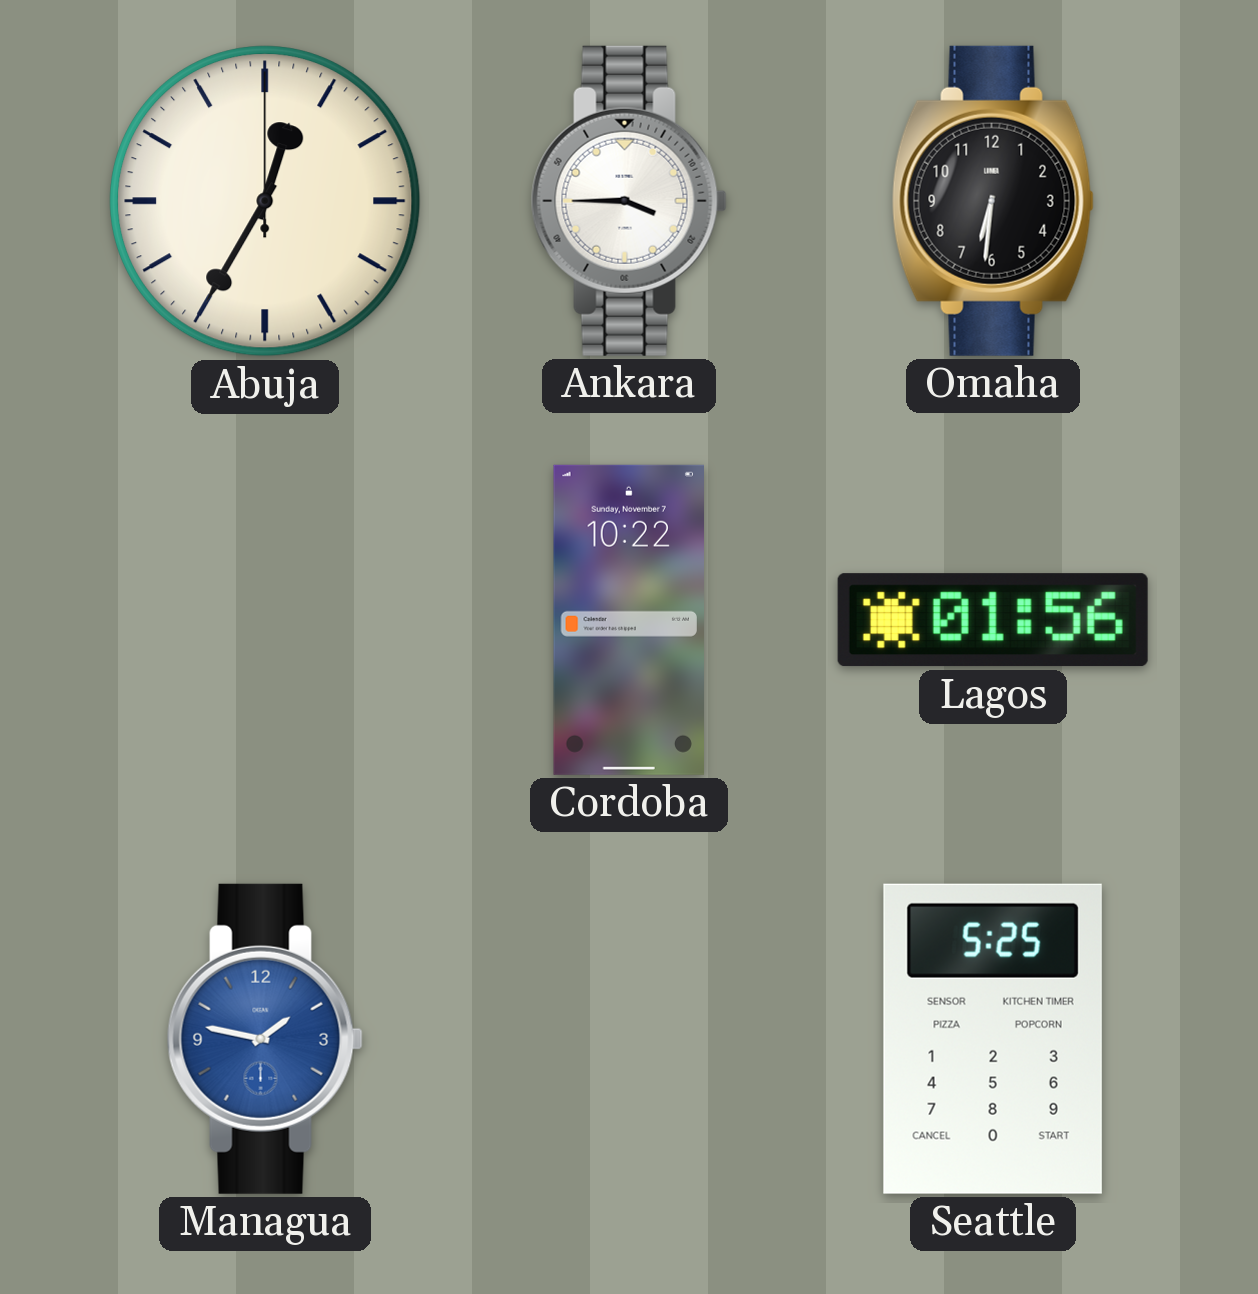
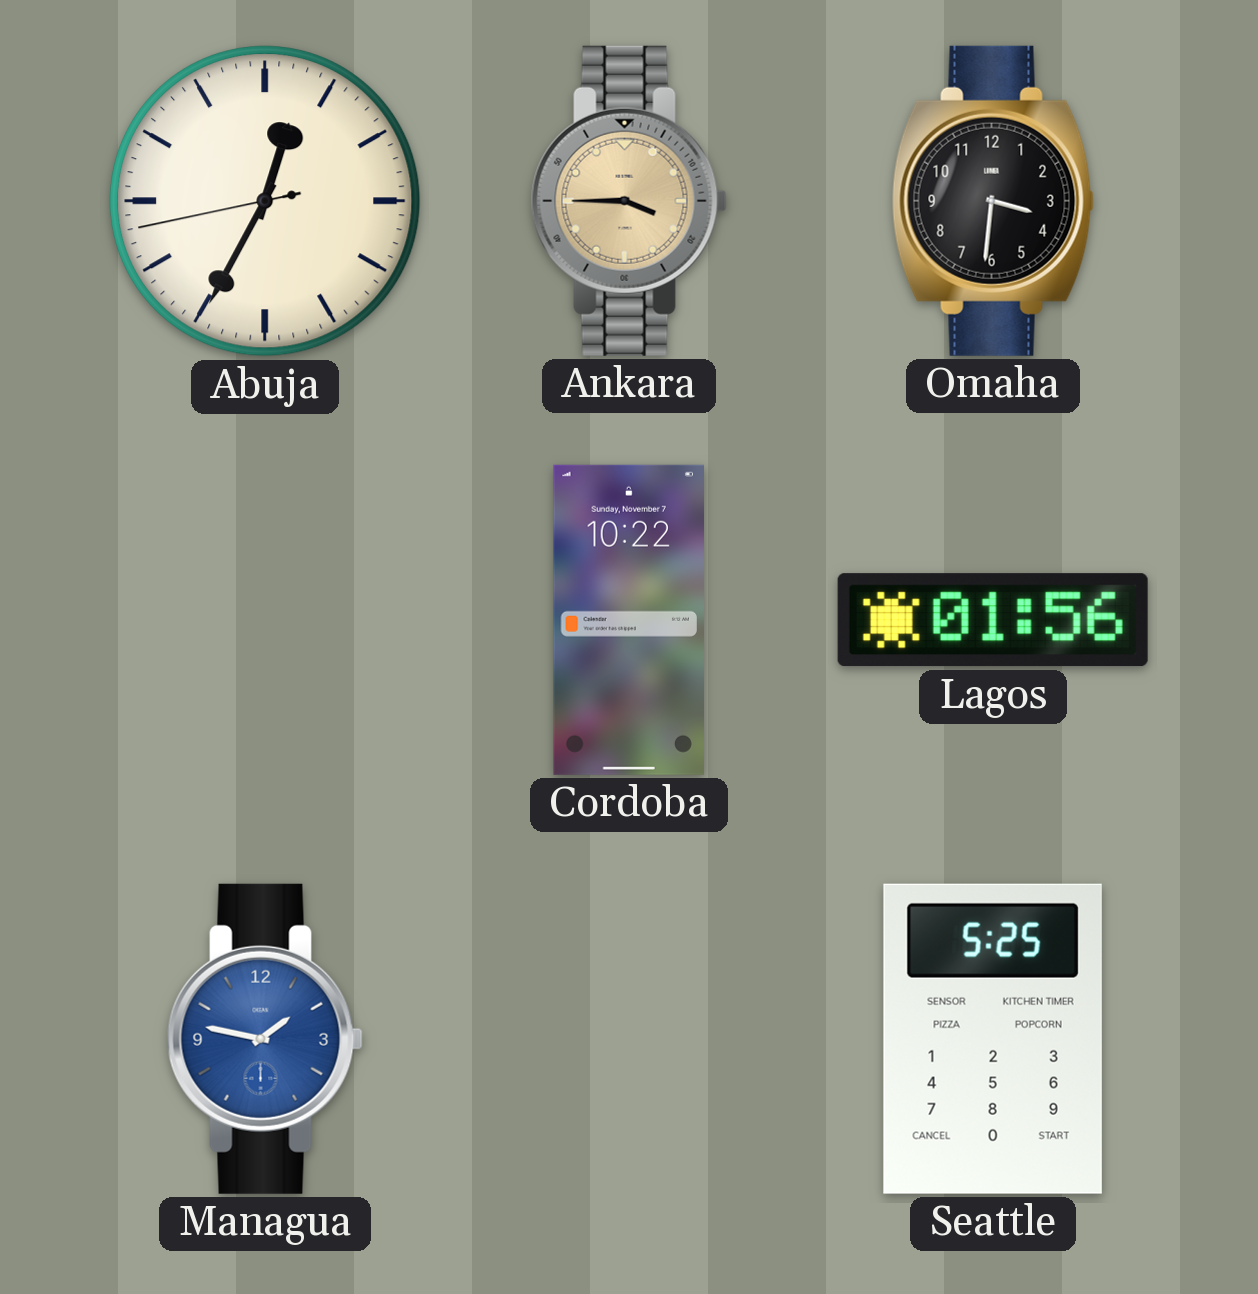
Abuja: 12:35 -> 12:34 (265, 201)
Ankara dial: white -> champagne (629, 201)
Omaha: 6:31 -> 3:31 (993, 201)
